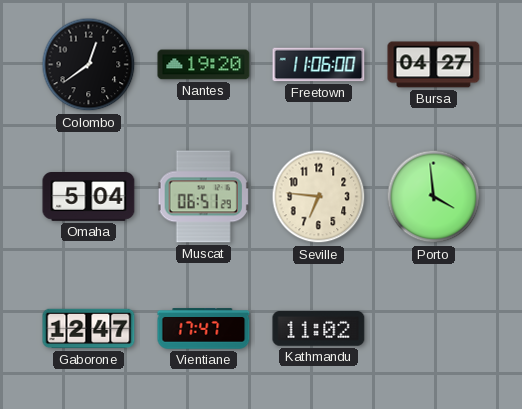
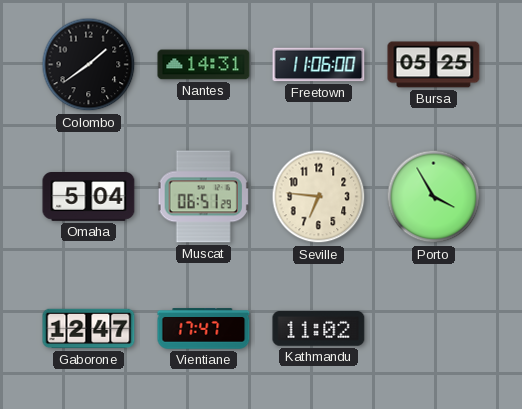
Colombo: 12:39 -> 1:39 (89, 65)
Nantes: 19:20 -> 14:31 (204, 65)
Bursa: 04:27 -> 05:25 (434, 65)
Porto: 3:59 -> 3:55 (434, 197)
